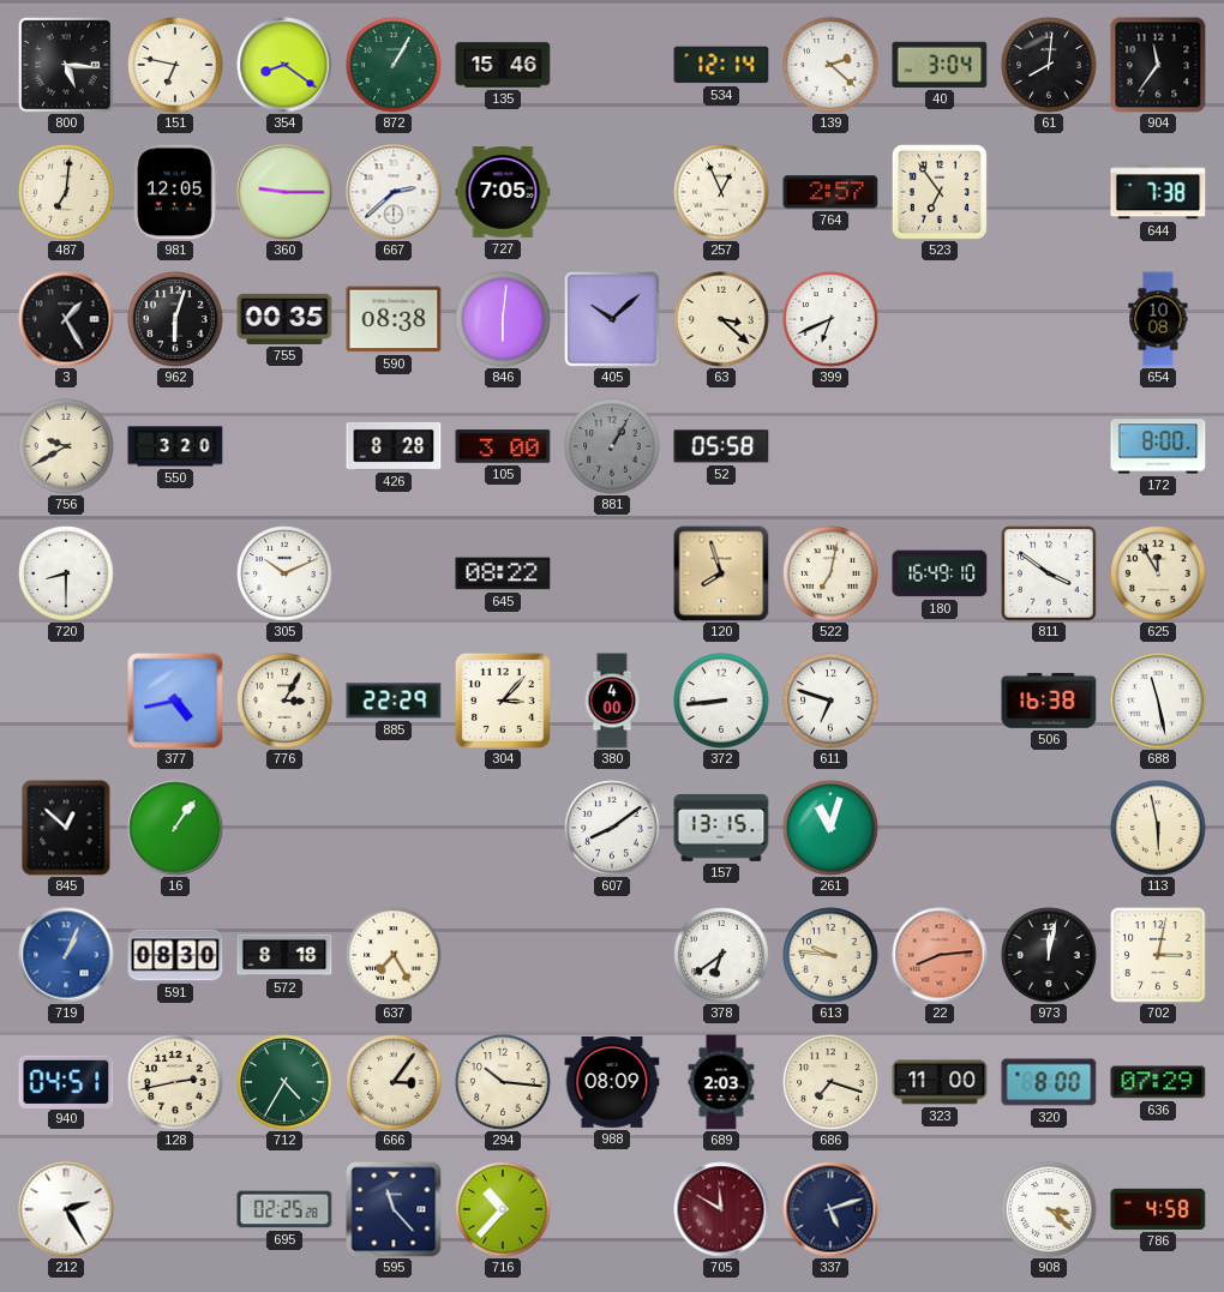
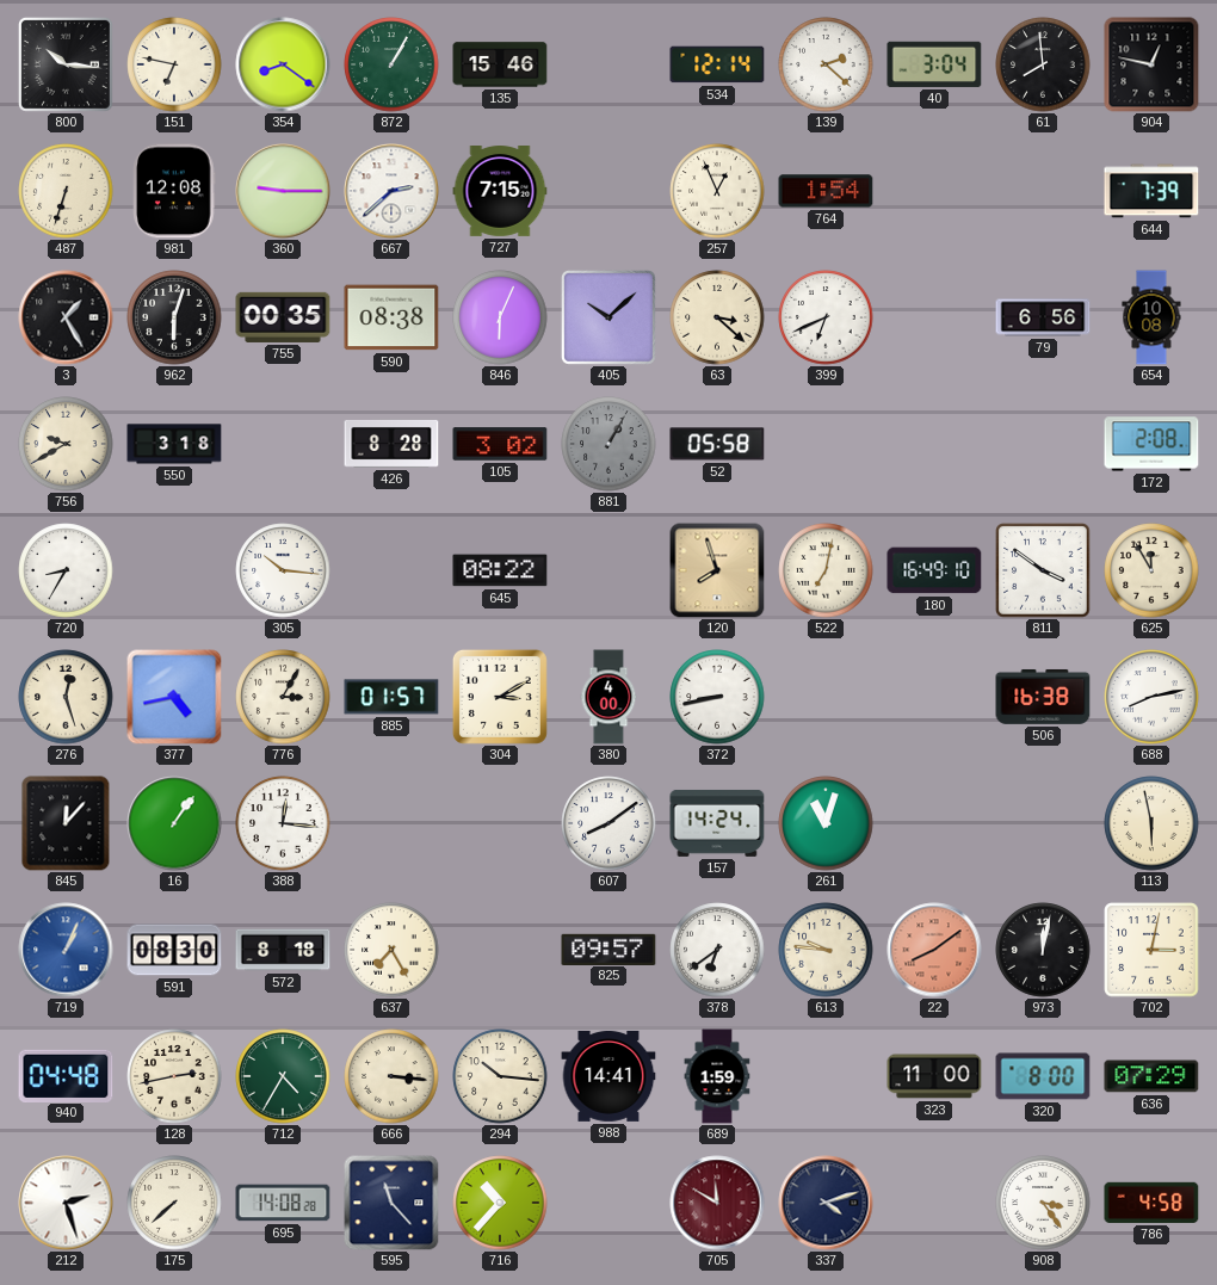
800: 5:16 -> 10:16 (66, 64)
61: 8:01 -> 7:59 (1043, 64)
904: 11:36 -> 12:47 (1151, 64)
487: 7:01 -> 6:33 (66, 191)
981: 12:05 -> 12:08 (174, 191)
727: 7:05 -> 7:15 (500, 192)
764: 2:57 -> 1:54 (826, 191)
523: 6:54 -> none (940, 192)
644: 7:38 -> 7:39 (1151, 191)
846: 6:01 -> 6:04 (500, 317)
79: none -> 6:56 (1043, 317)
550: 3:20 -> 3:18 (174, 444)
105: 3:00 -> 3:02 (500, 444)
172: 8:00 -> 2:08 (1151, 444)
720: 8:30 -> 8:35 (66, 570)
305: 10:11 -> 10:16 (283, 570)
276: none -> 12:27 (66, 697)
885: 22:29 -> 01:57 (391, 697)
304: 3:07 -> 3:10 (500, 697)
372: 8:44 -> 8:43 (717, 697)
611: 6:48 -> none (830, 701)
688: 11:28 -> 8:13 (1151, 697)
845: 12:52 -> 12:07 (66, 823)
388: none -> 12:16 (283, 823)
157: 13:15 -> 14:24 (717, 823)
825: none -> 09:57 (608, 949)
22: 8:14 -> 8:09 (934, 950)
940: 04:51 -> 04:48 (66, 1075)
666: 3:06 -> 3:16 (391, 1076)
988: 08:09 -> 14:41 (608, 1076)
689: 2:03 -> 1:59 (717, 1076)
686: 7:18 -> none (830, 1082)
212: 2:25 -> 2:27 (66, 1203)
175: none -> 7:38 (174, 1203)
695: 02:25 -> 14:08 (283, 1203)
337: 5:12 -> 4:12 (826, 1203)
908: 3:22 -> 3:24 (1043, 1203)
